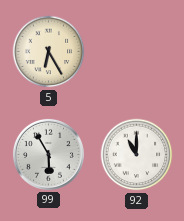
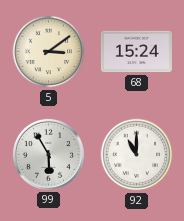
5: 6:25 -> 3:09 (49, 52)
68: none -> 15:24 (136, 52)
